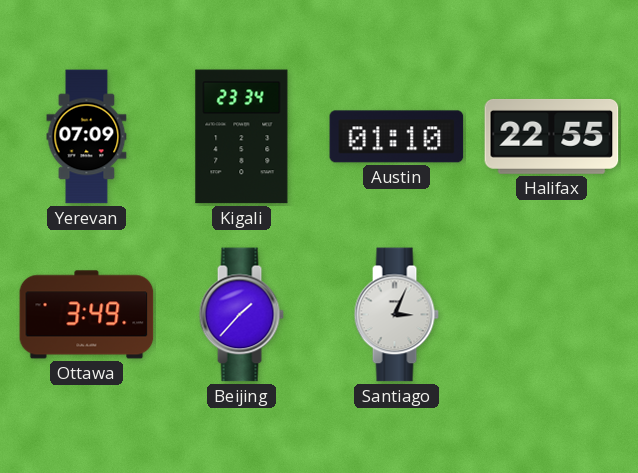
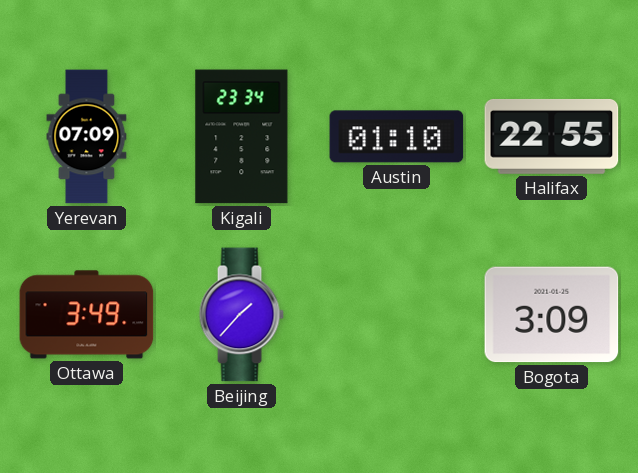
Santiago: 3:04 -> none (396, 315)
Bogota: none -> 3:09 (552, 315)
